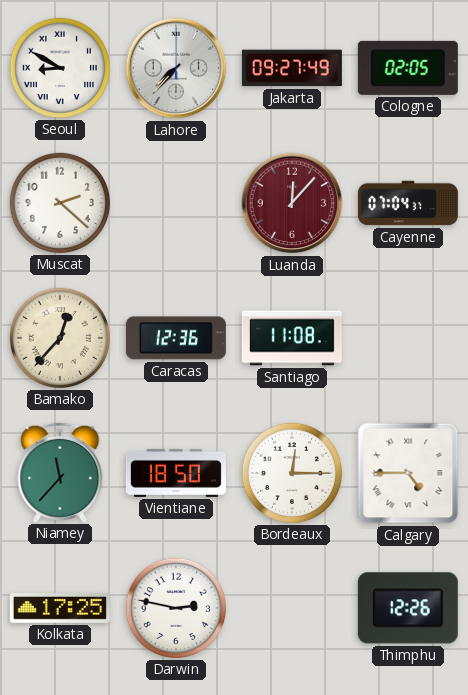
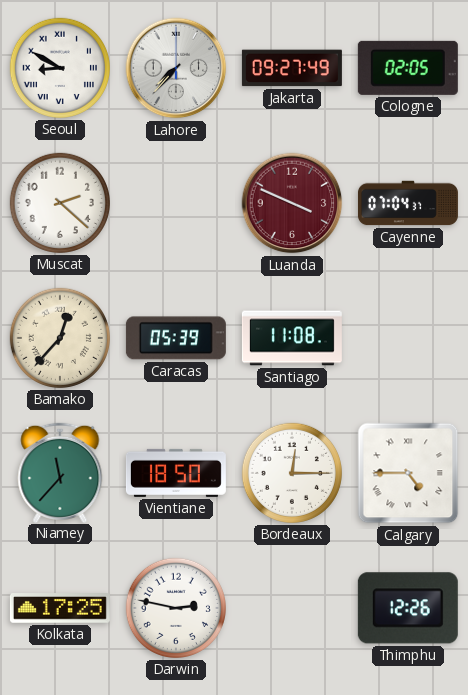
Luanda: 12:07 -> 3:49 (292, 203)
Caracas: 12:36 -> 05:39 (176, 338)
